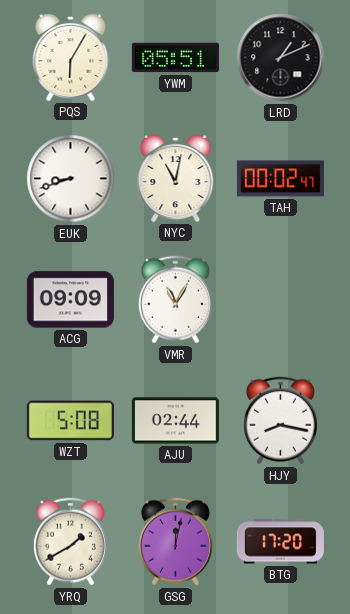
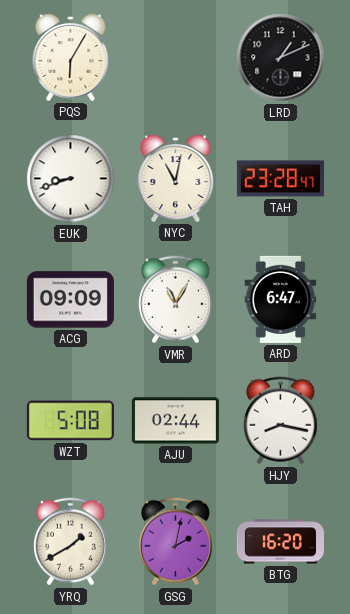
YWM: 05:51 -> none (175, 58)
TAH: 00:02 -> 23:28 (280, 179)
ARD: none -> 6:47 (281, 299)
GSG: 12:02 -> 2:02 (175, 542)
BTG: 17:20 -> 16:20 (280, 542)
